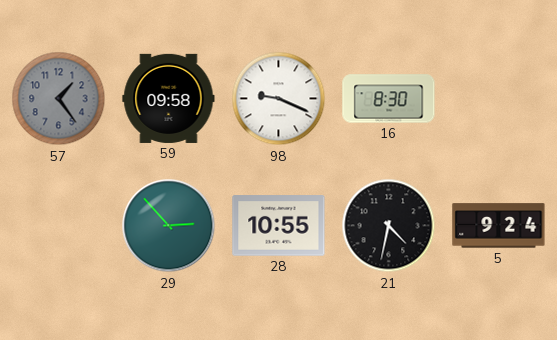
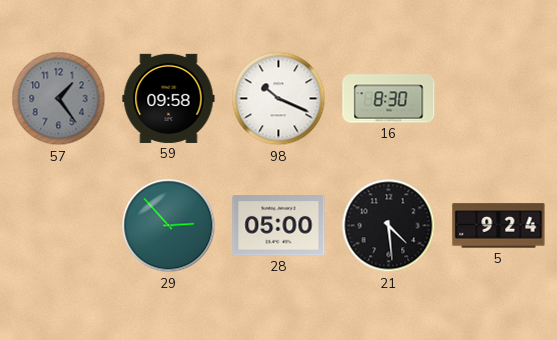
98: 9:19 -> 10:19 (279, 99)
28: 10:55 -> 05:00 (279, 226)
21: 4:32 -> 4:29 (389, 226)
